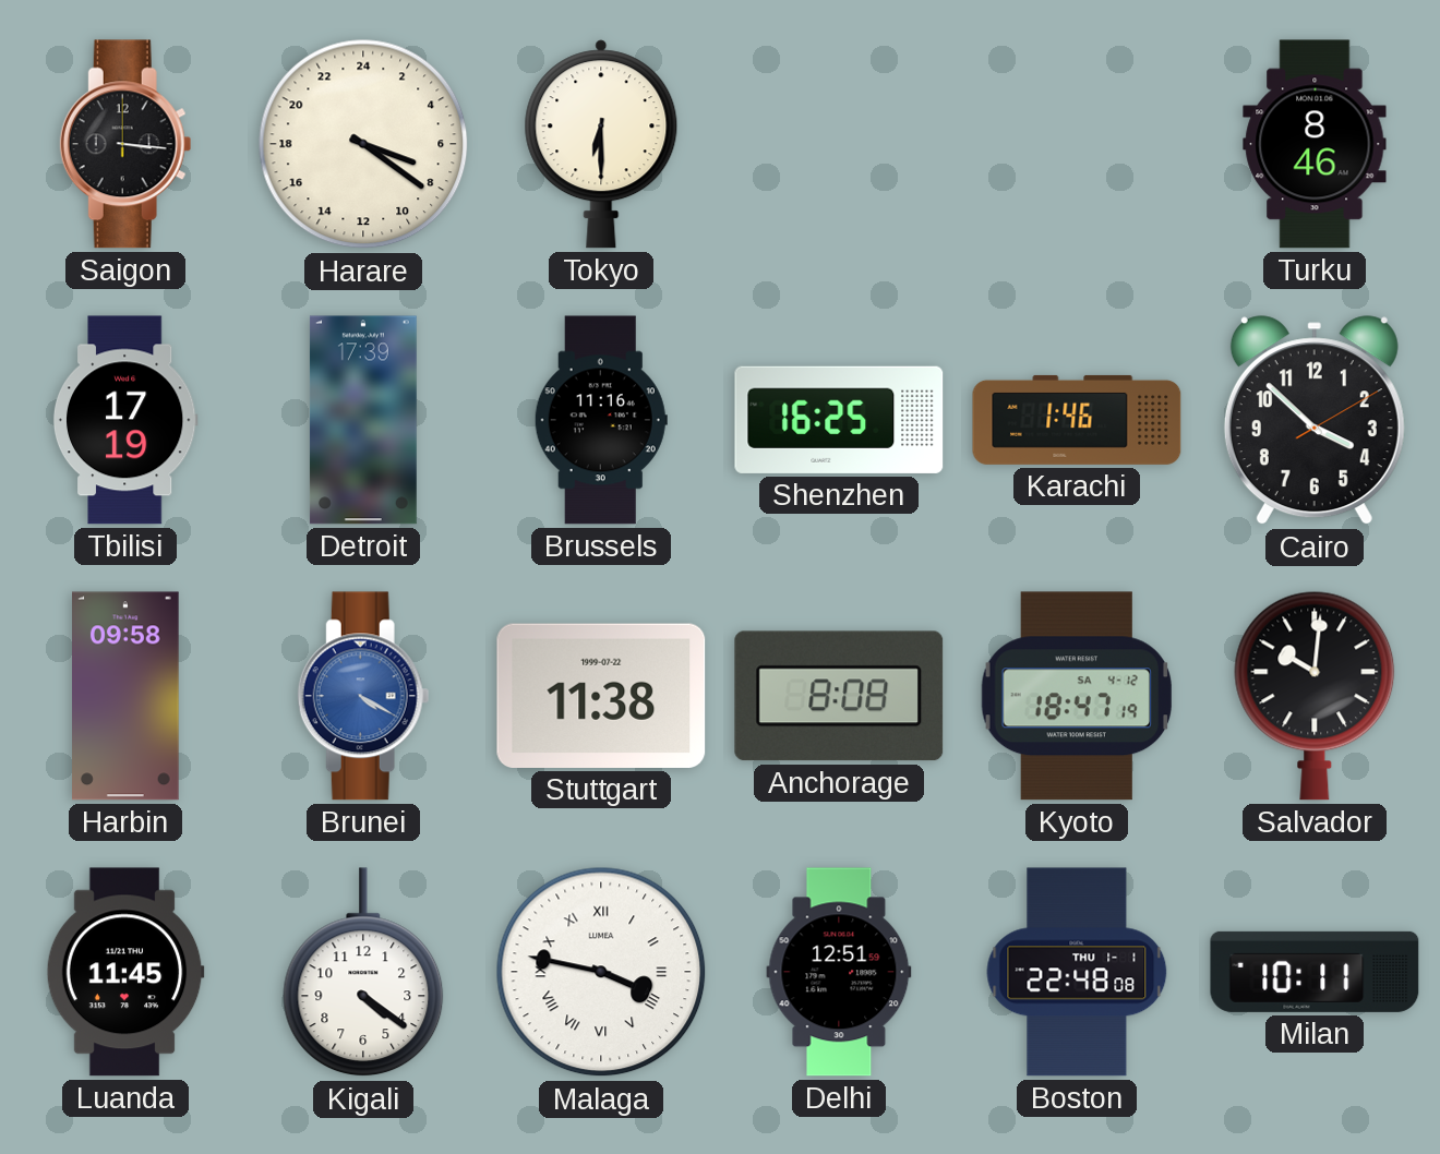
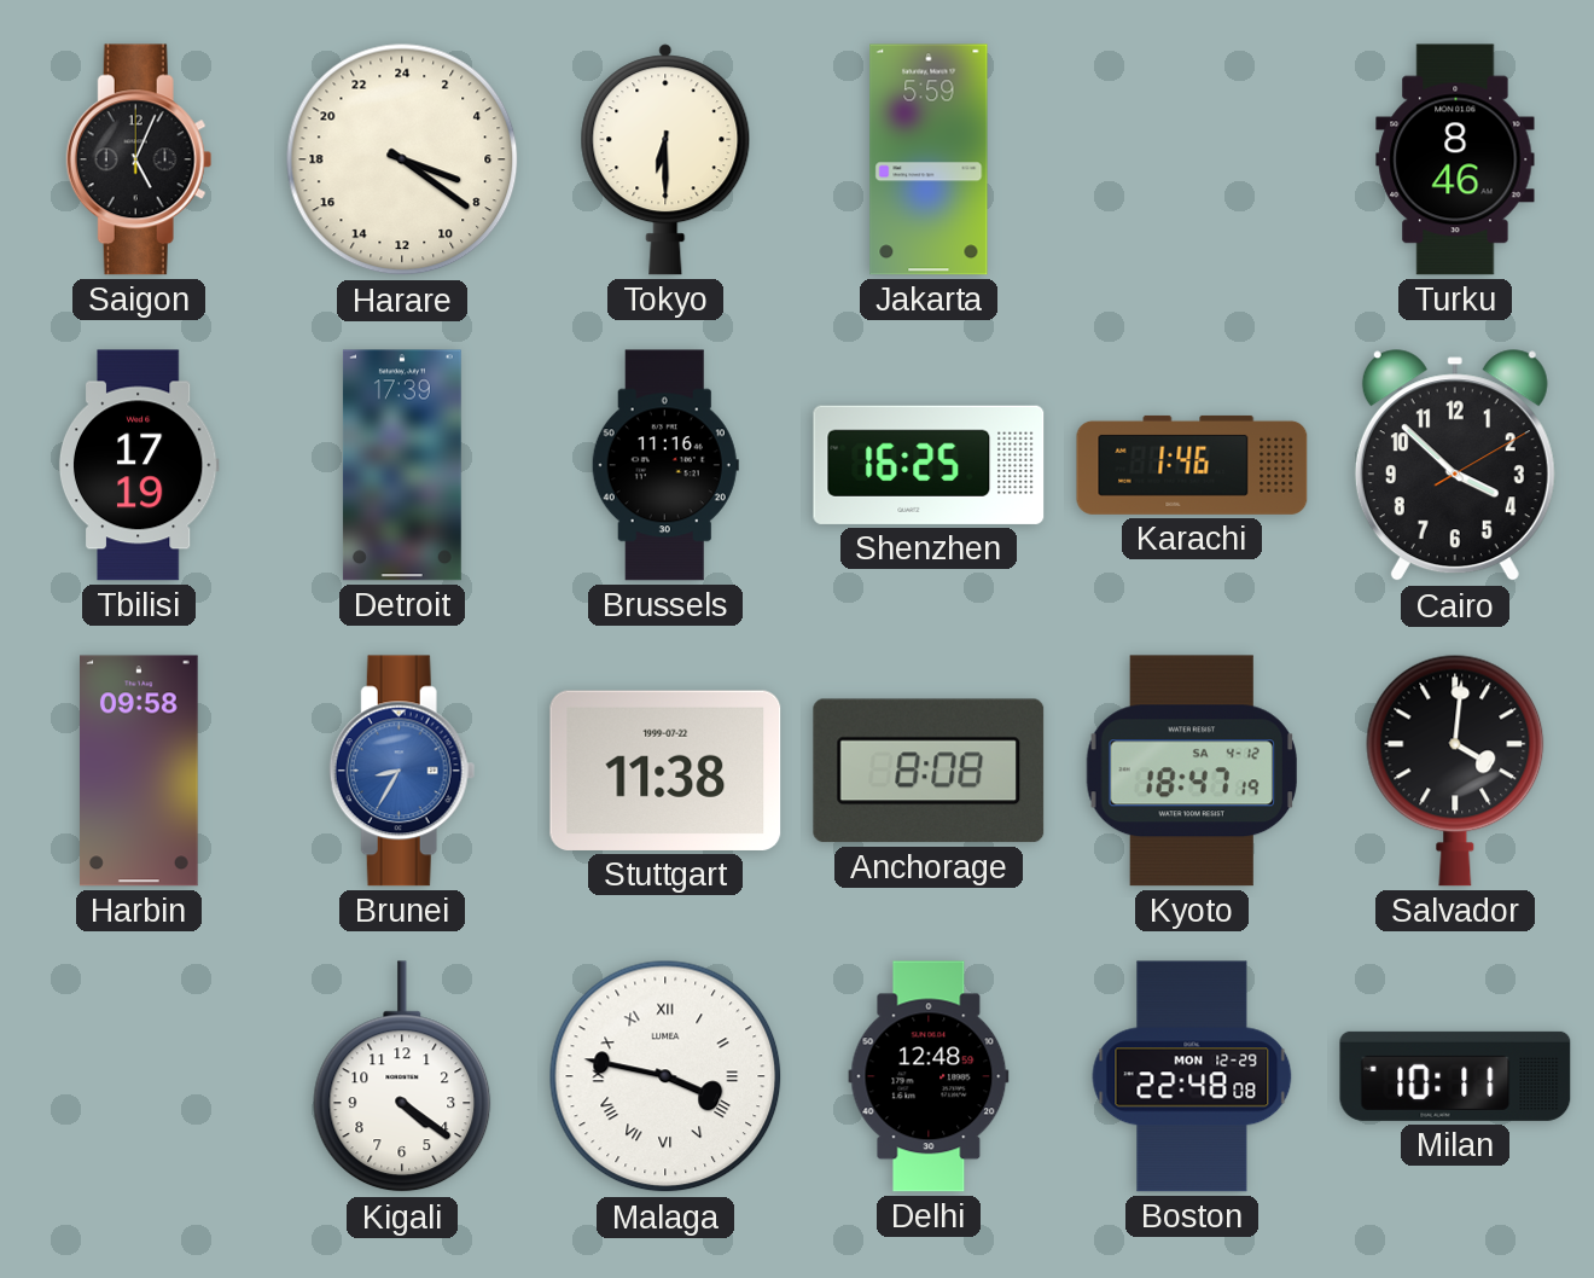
Saigon: 3:16 -> 5:04 (139, 159)
Jakarta: none -> 5:59 (929, 159)
Brunei: 4:20 -> 8:35 (402, 771)
Salvador: 10:01 -> 4:01 (1455, 771)
Luanda: 11:45 -> none (125, 972)
Delhi: 12:51 -> 12:48 (929, 1076)
Boston date: THU 1-1 -> MON 12-29 (1192, 1076)
